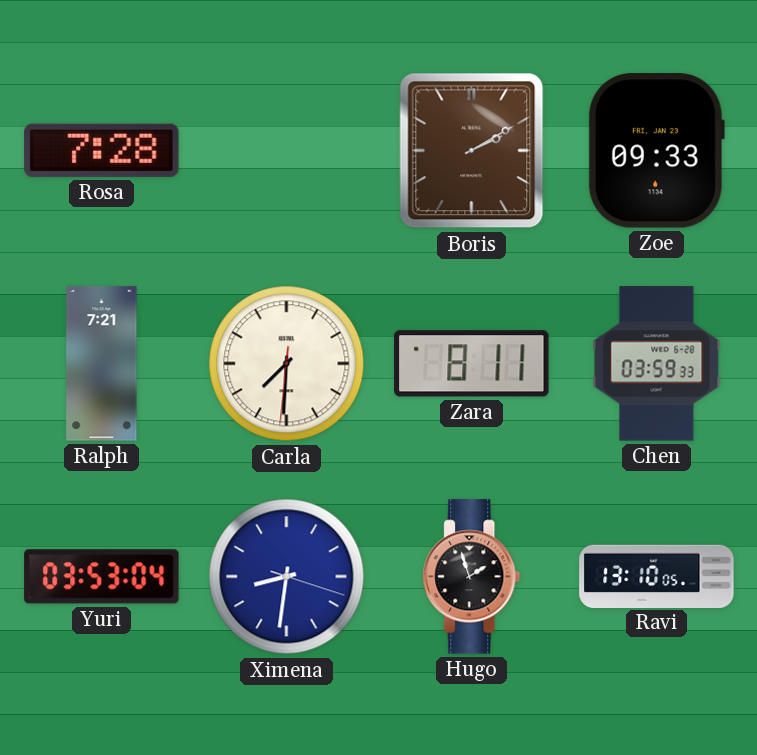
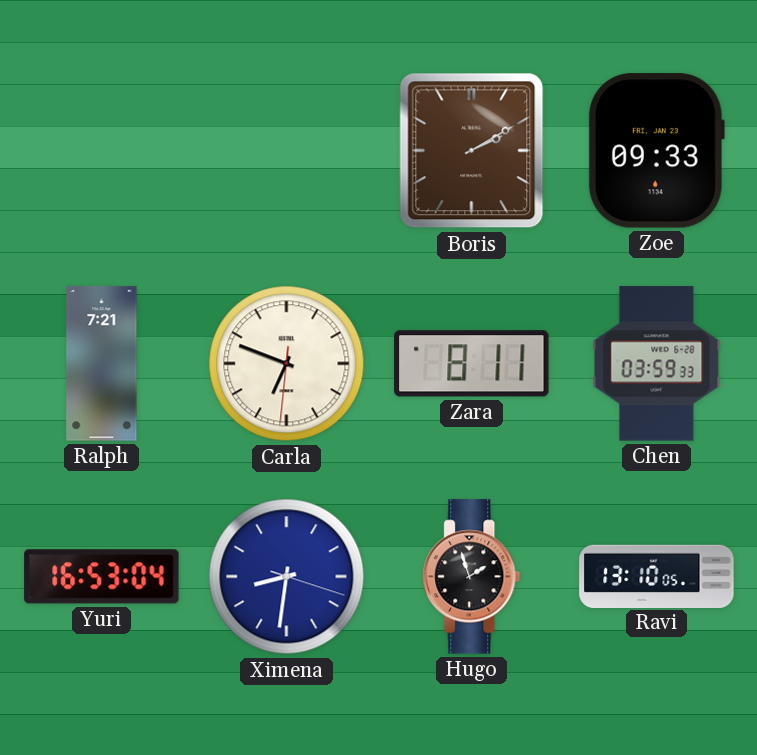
Rosa: 7:28 -> none (102, 150)
Carla: 7:30 -> 6:48 (287, 364)
Yuri: 03:53 -> 16:53 (102, 577)
